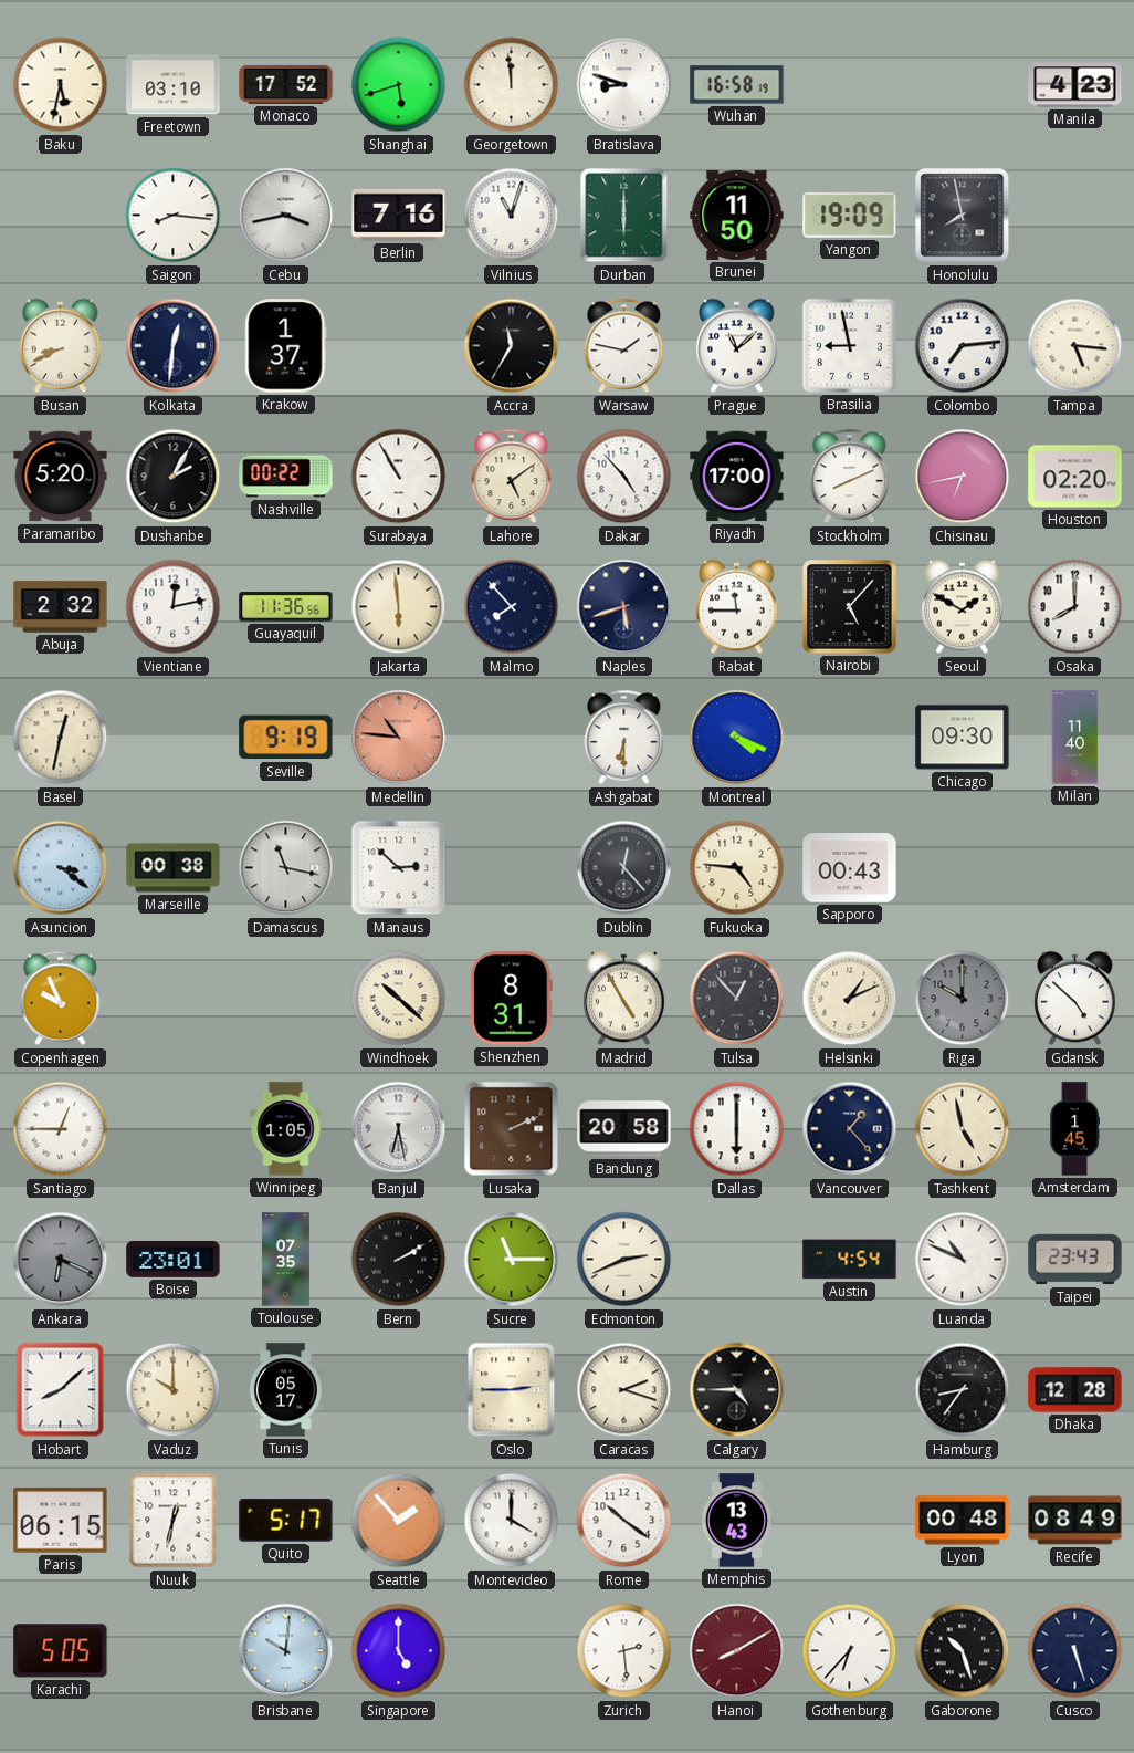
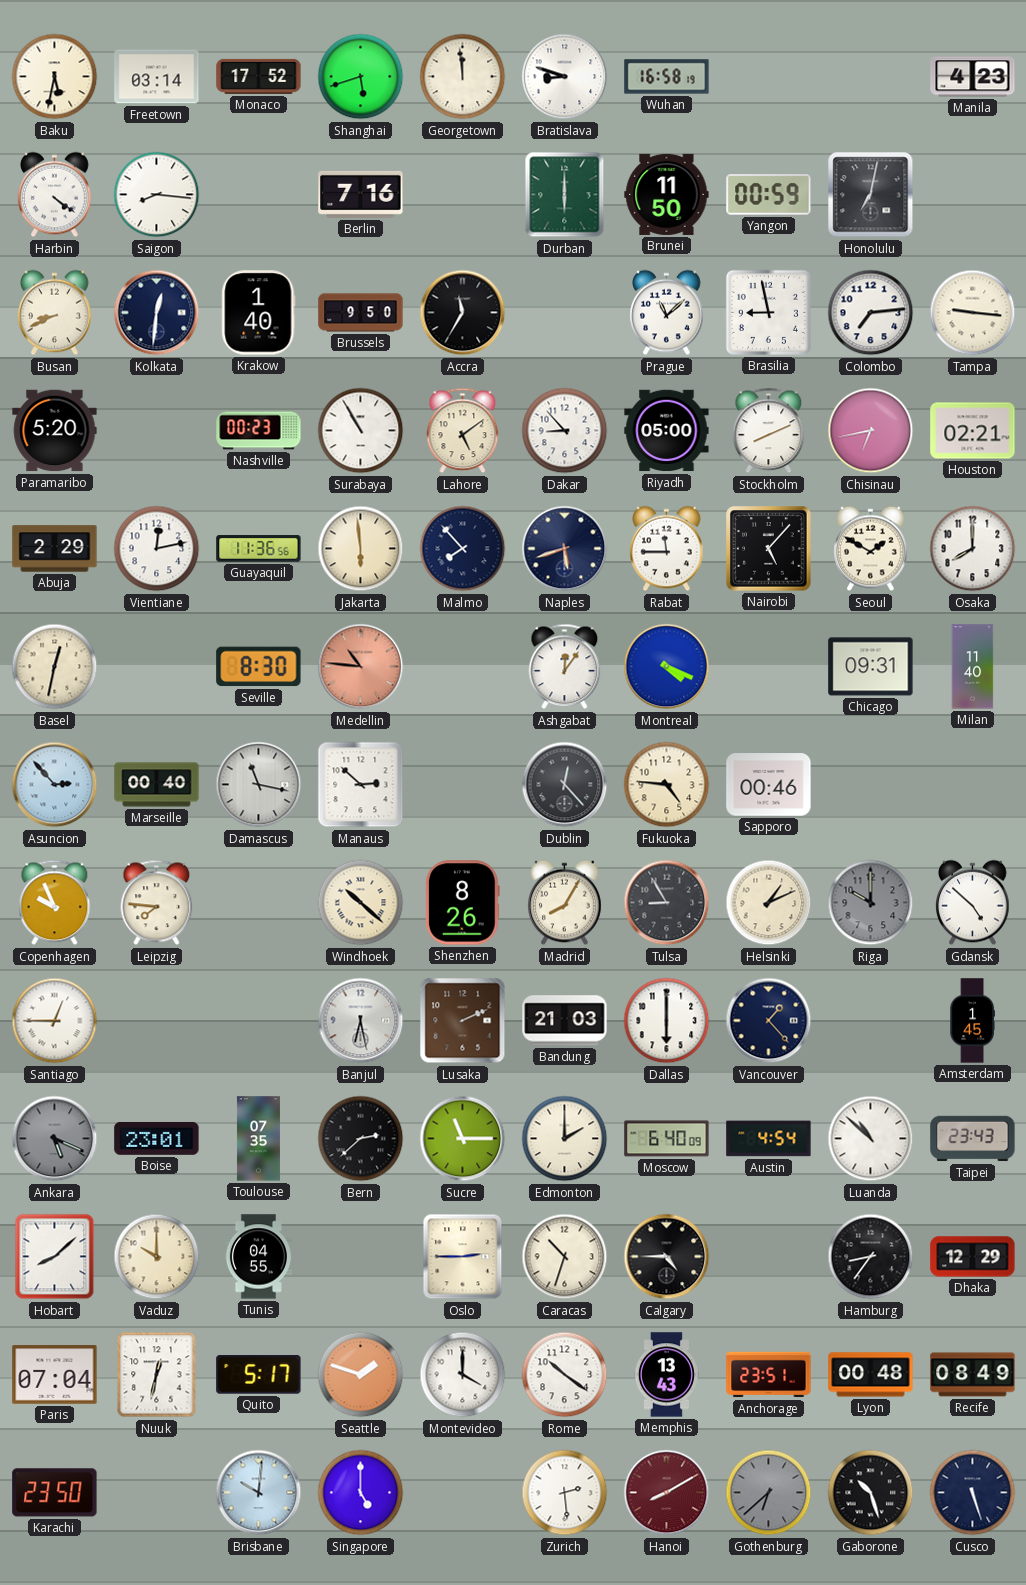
Freetown: 03:10 -> 03:14 (157, 77)
Harbin: none -> 4:21 (55, 195)
Cebu: 3:43 -> none (286, 216)
Vilnius: 11:03 -> none (512, 216)
Yangon: 19:09 -> 00:59 (769, 195)
Honolulu: 7:58 -> 7:02 (871, 195)
Krakow: 1:37 -> 1:40 (259, 313)
Brussels: none -> 9:50 (361, 313)
Warsaw: 1:47 -> none (624, 346)
Tampa: 5:16 -> 9:16 (973, 313)
Dushanbe: 2:05 -> none (174, 477)
Nashville: 00:22 -> 00:23 (259, 431)
Dakar: 4:53 -> 8:53 (565, 431)
Riyadh: 17:00 -> 05:00 (667, 431)
Houston: 02:20 -> 02:21 (973, 431)
Abuja: 2:32 -> 2:29 (55, 549)
Seville: 9:19 -> 8:30 (259, 667)
Ashgabat: 6:30 -> 12:06 (565, 667)
Chicago: 09:30 -> 09:31 (871, 667)
Asuncion: 3:21 -> 2:53 (55, 785)
Marseille: 00:38 -> 00:40 (157, 785)
Sapporo: 00:43 -> 00:46 (769, 785)
Leipzig: none -> 7:46 (157, 903)
Shenzhen: 8:31 -> 8:26 (462, 903)
Madrid: 4:55 -> 8:05 (565, 903)
Tulsa: 12:53 -> 8:55 (667, 903)
Winnipeg: 1:05 -> none (286, 1129)
Bandung: 20:58 -> 21:03 (565, 1021)
Tashkent: 4:58 -> none (963, 1129)
Ankara: 6:19 -> 5:19 (55, 1139)
Bern: 2:10 -> 2:38 (361, 1139)
Edmonton: 2:41 -> 2:00 (565, 1139)
Moscow: none -> 6:40 (667, 1139)
Luanda: 10:49 -> 10:52 (871, 1139)
Tunis: 05:17 -> 04:55 (258, 1257)
Caracas: 2:18 -> 10:33 (565, 1257)
Dhaka: 12:28 -> 12:29 (973, 1257)
Paris: 06:15 -> 07:04 (55, 1375)
Seattle: 1:53 -> 1:48 (361, 1375)
Anchorage: none -> 23:51 (769, 1375)
Karachi: 5:05 -> 23:50 (55, 1493)
Gothenburg: 6:37 -> 6:38 (769, 1493)
Gothenburg dial: white -> grey (769, 1493)
